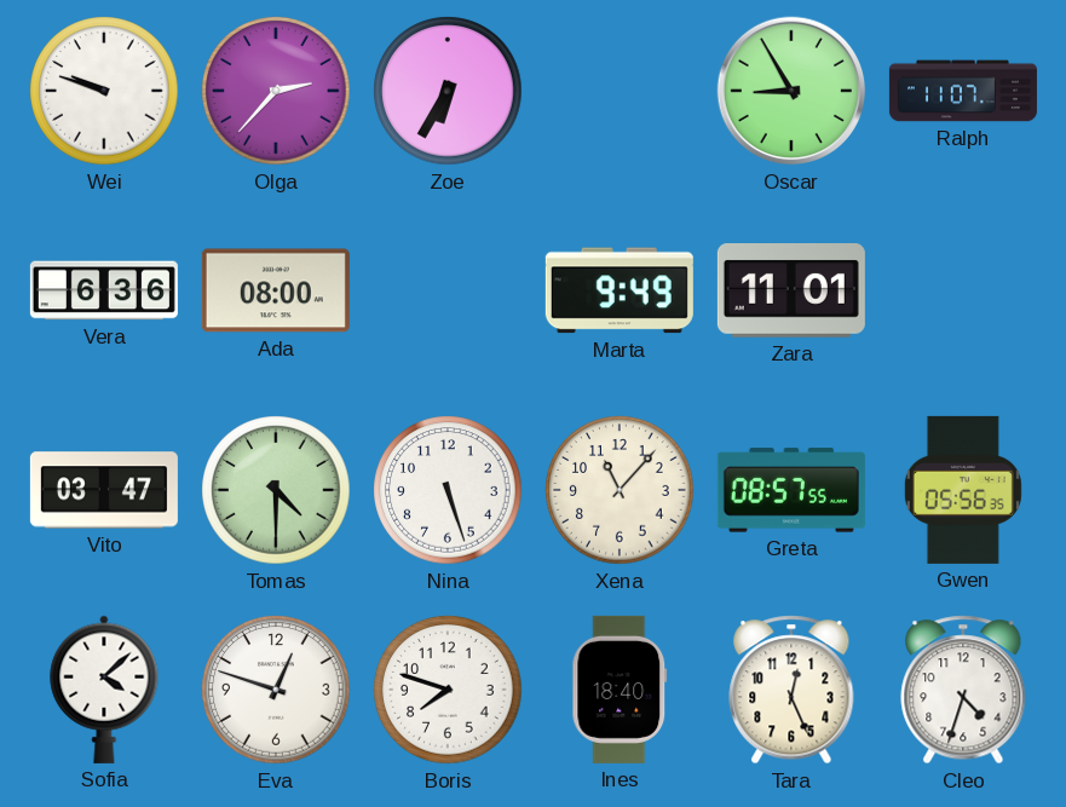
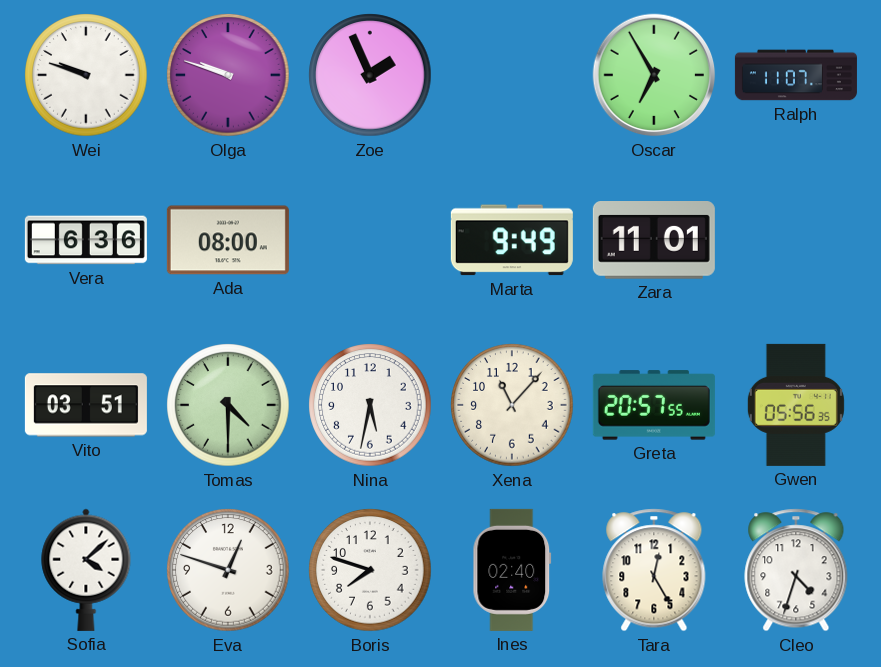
Olga: 2:37 -> 9:48 (228, 75)
Zoe: 6:35 -> 1:56 (370, 75)
Oscar: 8:55 -> 6:55 (654, 75)
Vito: 03:47 -> 03:51 (86, 405)
Nina: 5:27 -> 5:32 (370, 405)
Greta: 08:57 -> 20:57 (654, 405)
Ines: 18:40 -> 02:40 (512, 570)
Tara: 12:26 -> 12:25 (654, 570)
